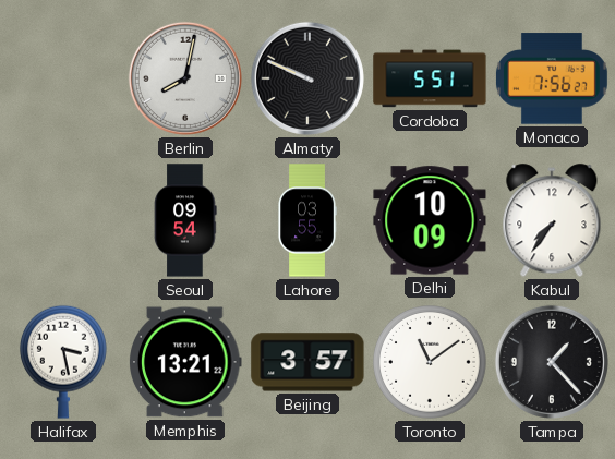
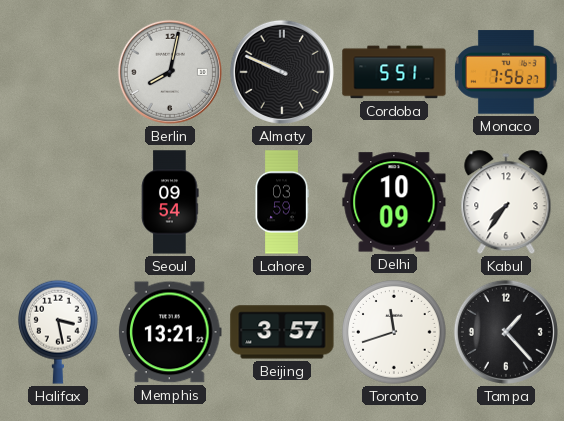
Lahore: 03:55 -> 03:59 (282, 202)
Toronto: 11:09 -> 11:42 (395, 333)
